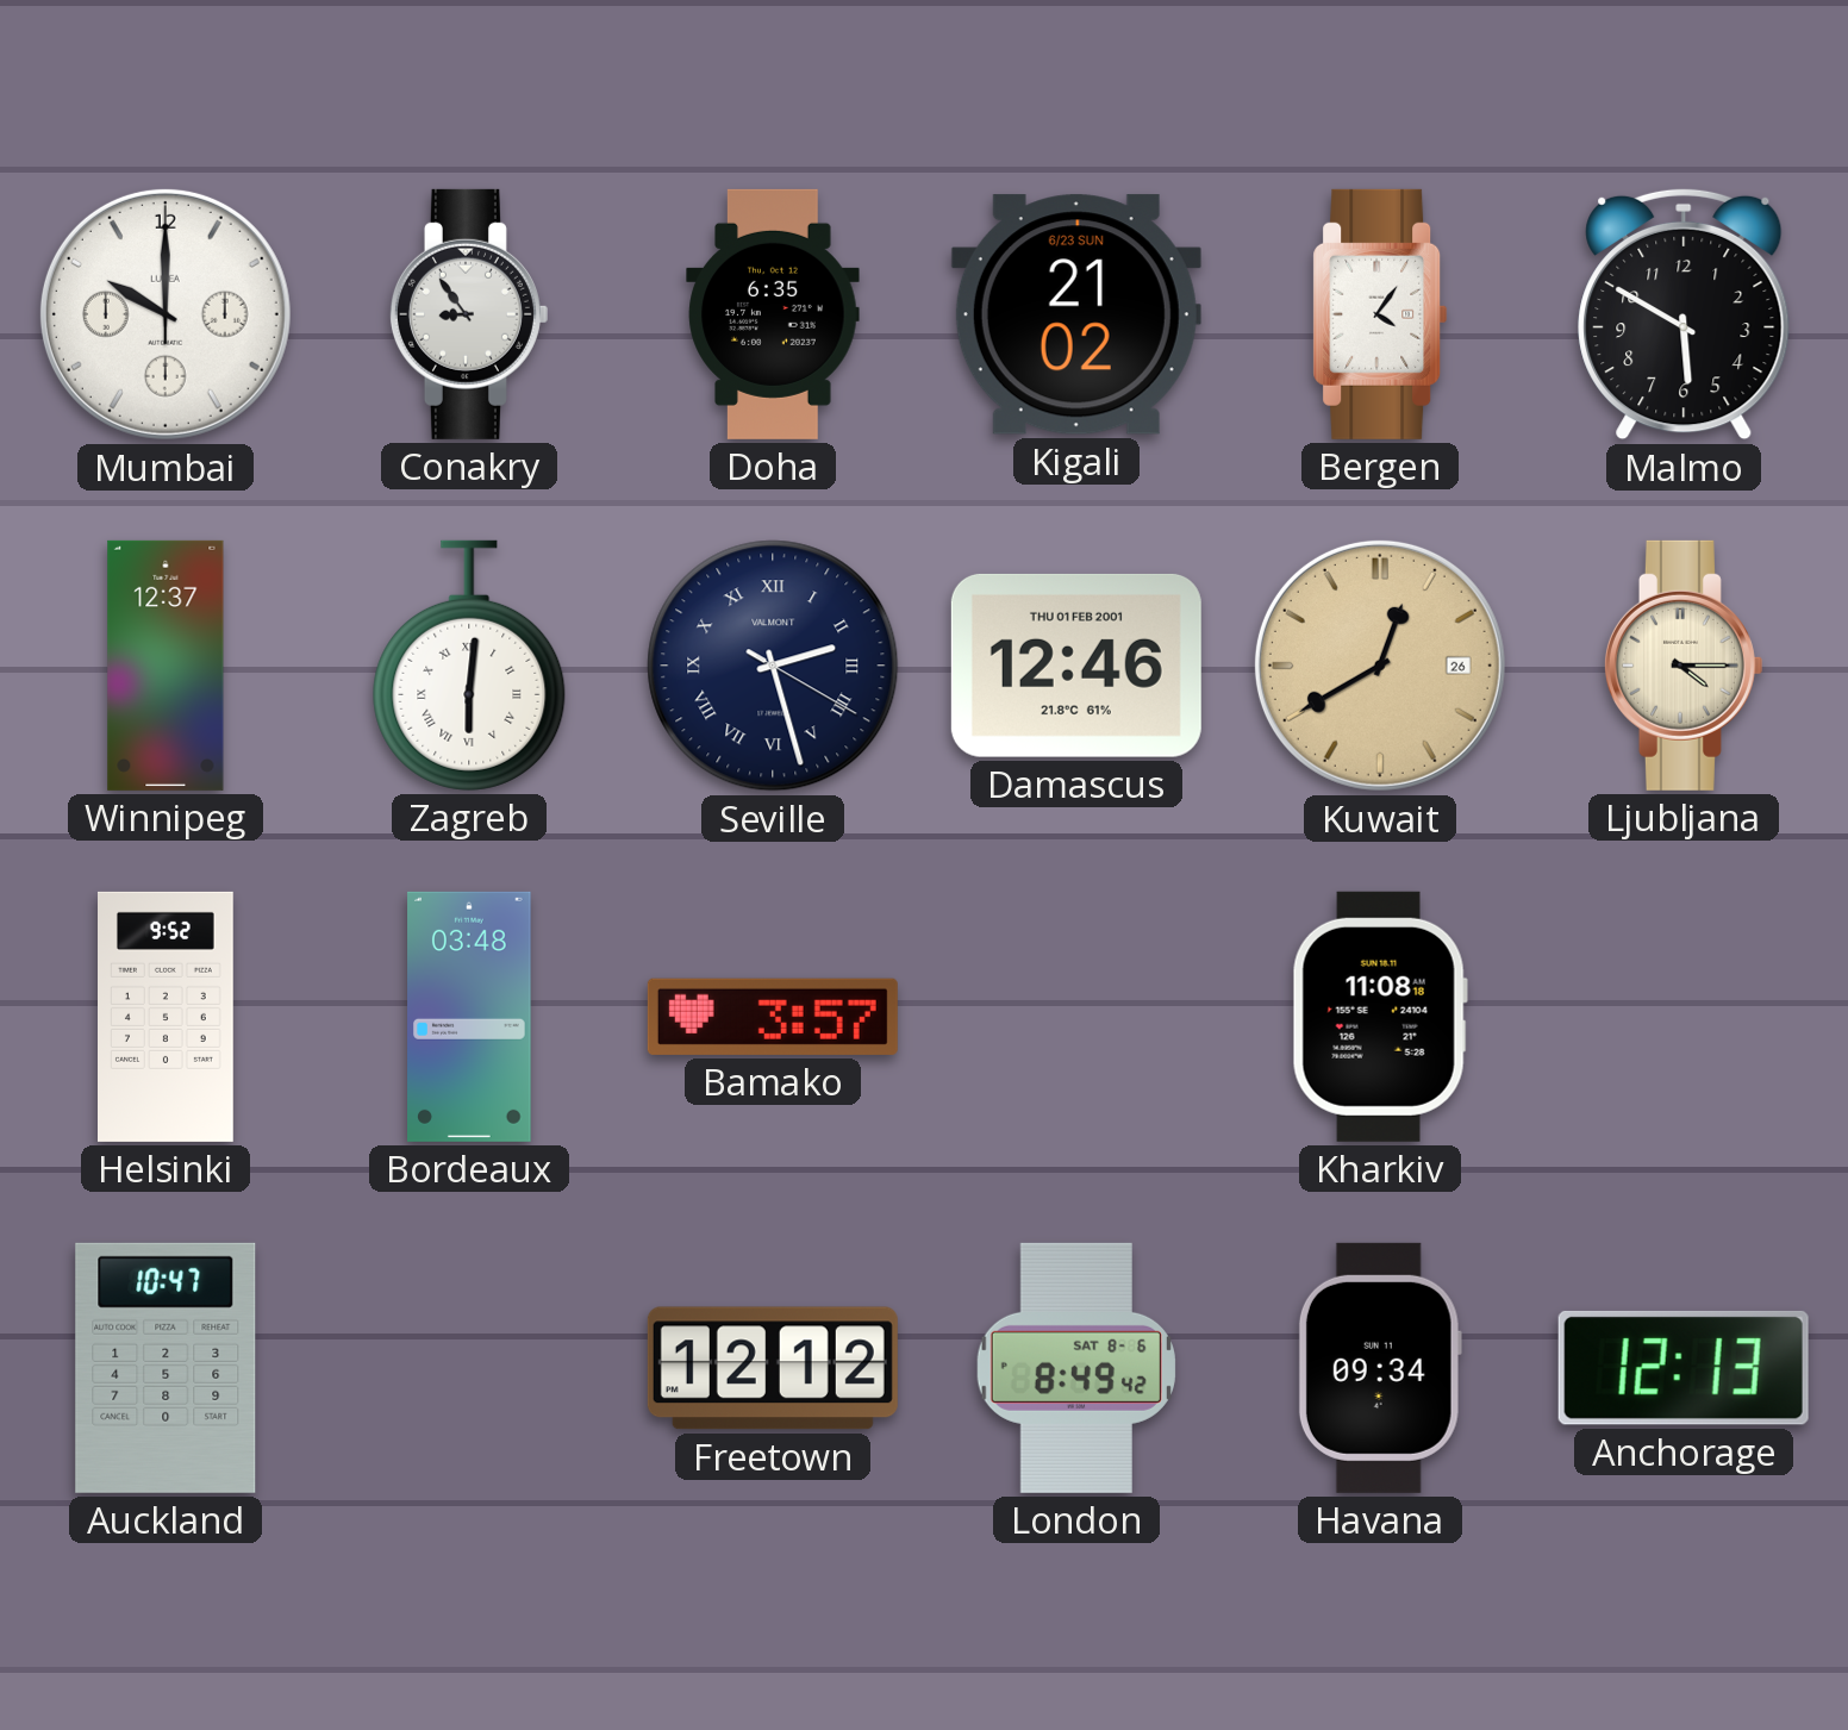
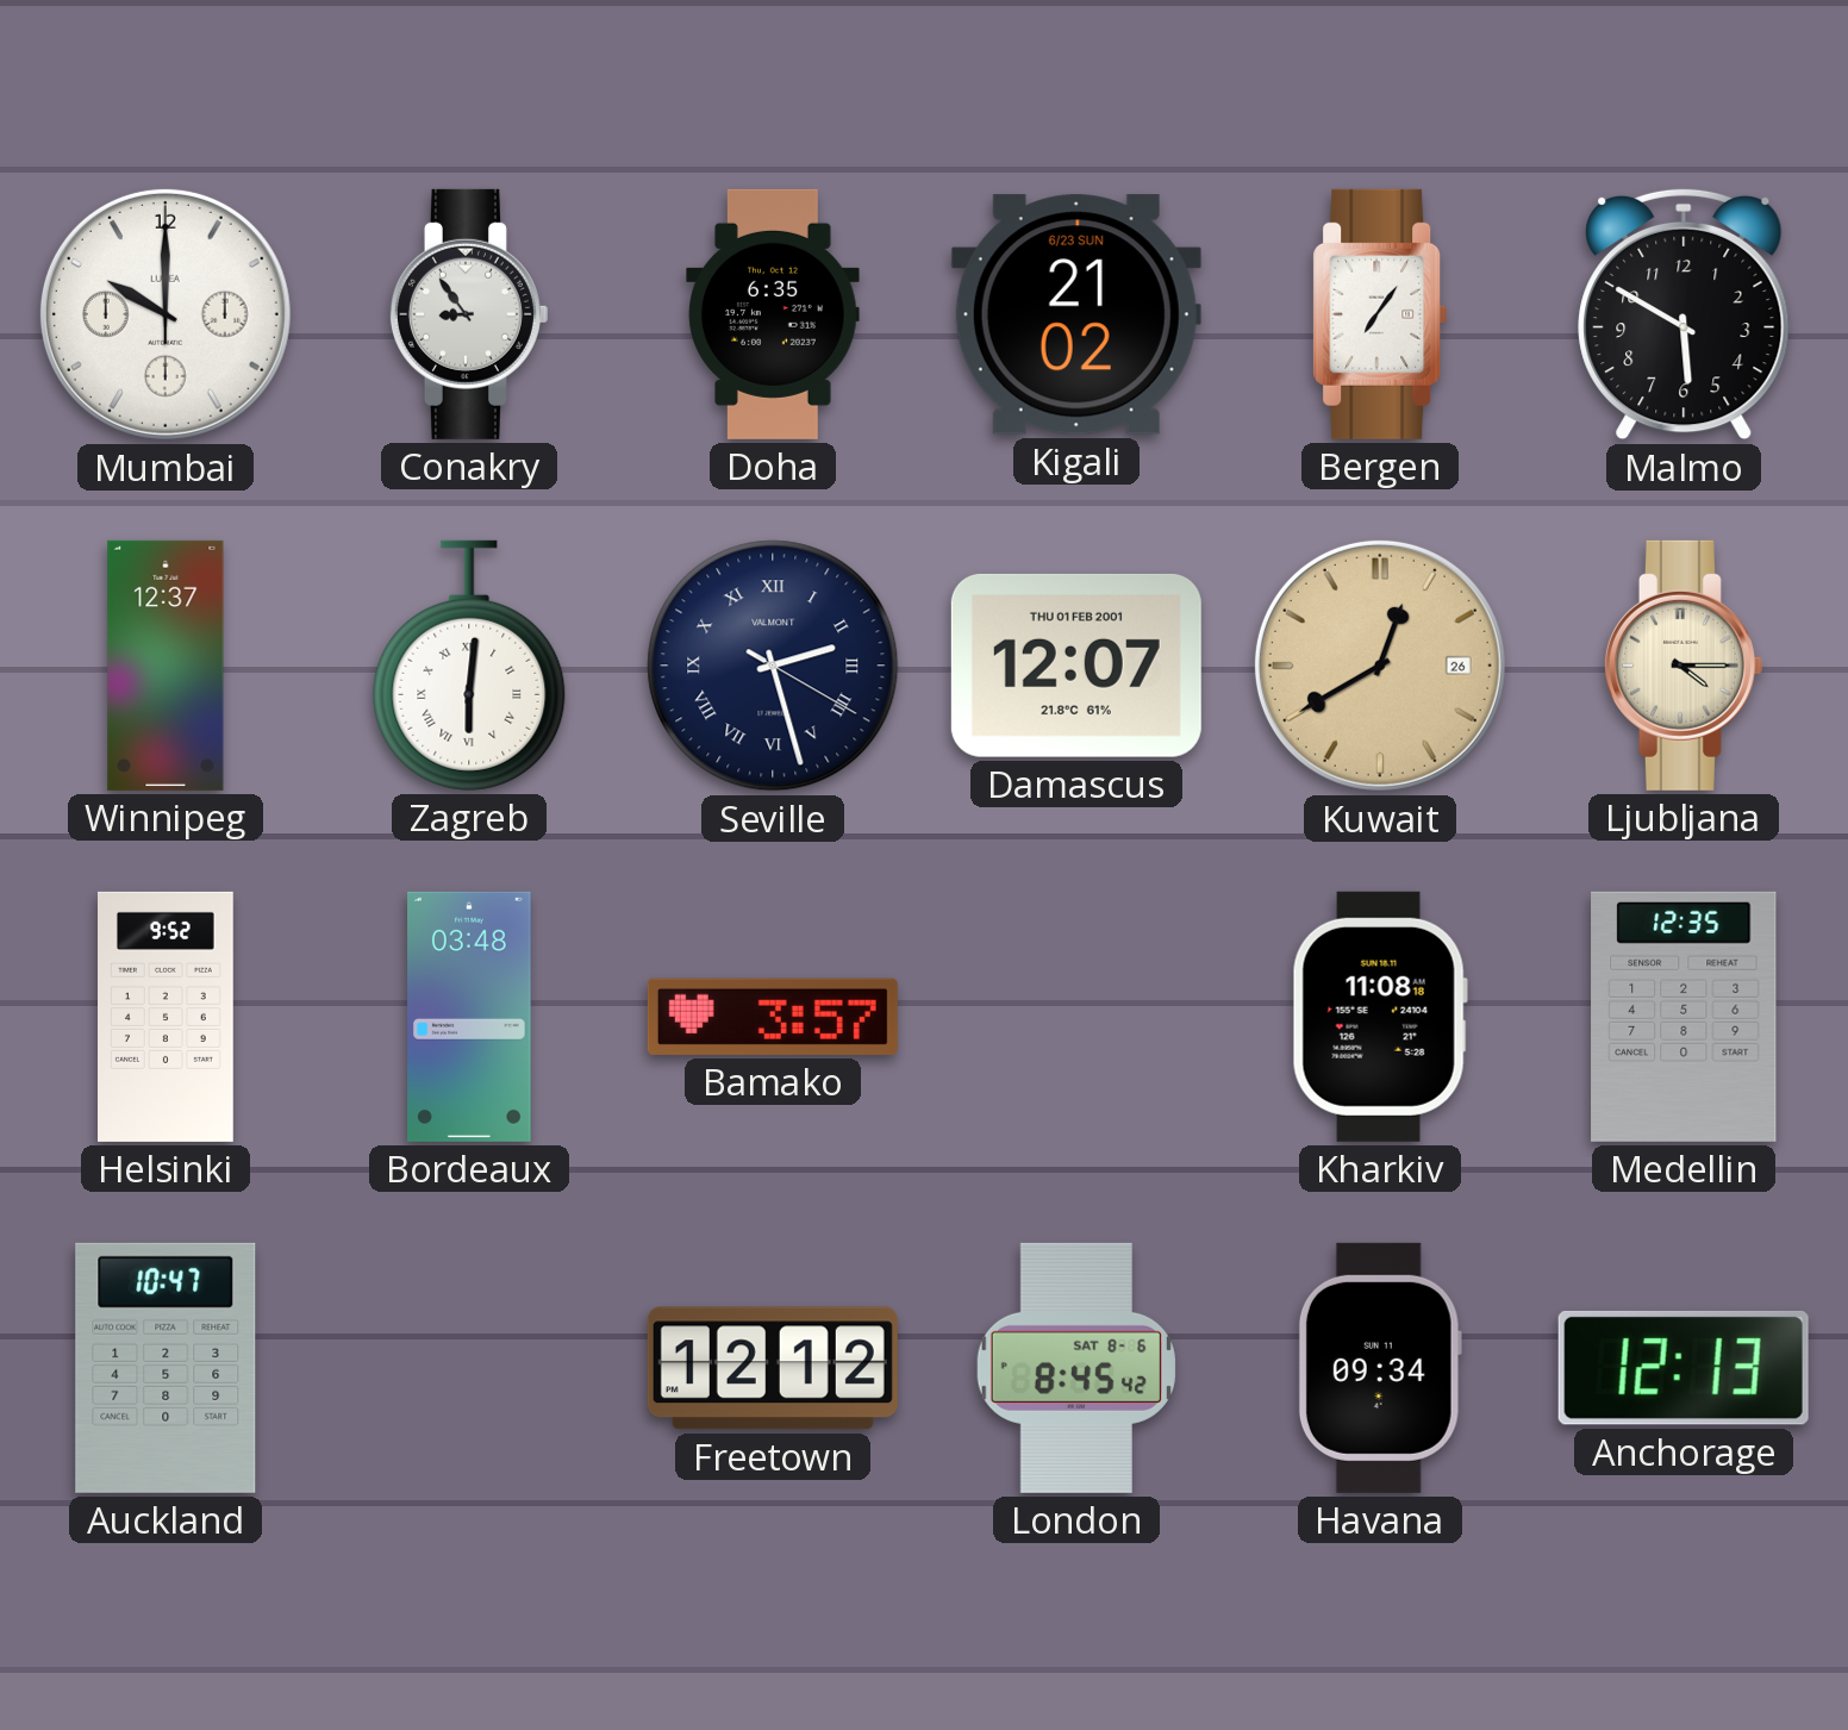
Bergen: 4:06 -> 7:06 (1380, 314)
Damascus: 12:46 -> 12:07 (1076, 666)
Medellin: none -> 12:35 (1684, 1017)
London: 8:49 -> 8:45 (1076, 1368)
